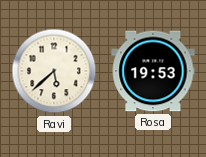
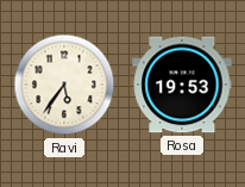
Ravi: 5:38 -> 5:36 (64, 85)
